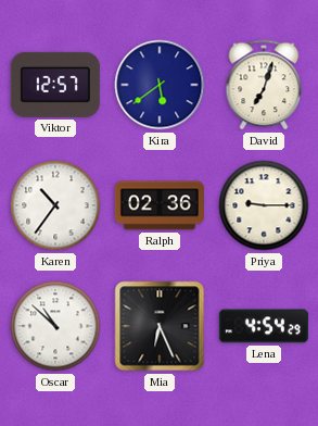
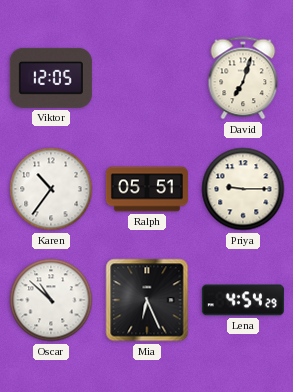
Viktor: 12:57 -> 12:05 (51, 78)
Kira: 5:39 -> none (160, 85)
Ralph: 02:36 -> 05:51 (147, 189)
